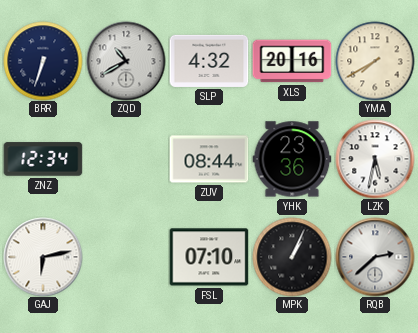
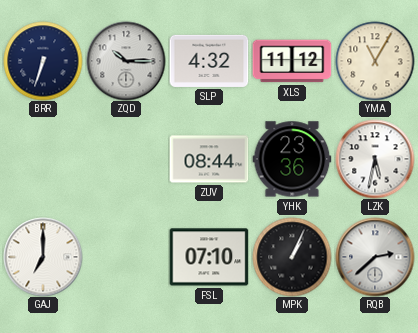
ZQD: 10:40 -> 10:15 (126, 61)
XLS: 20:16 -> 11:12 (292, 61)
YMA: 7:40 -> 11:05 (375, 61)
ZNZ: 12:34 -> none (43, 159)
GAJ: 6:13 -> 7:00 (43, 257)
